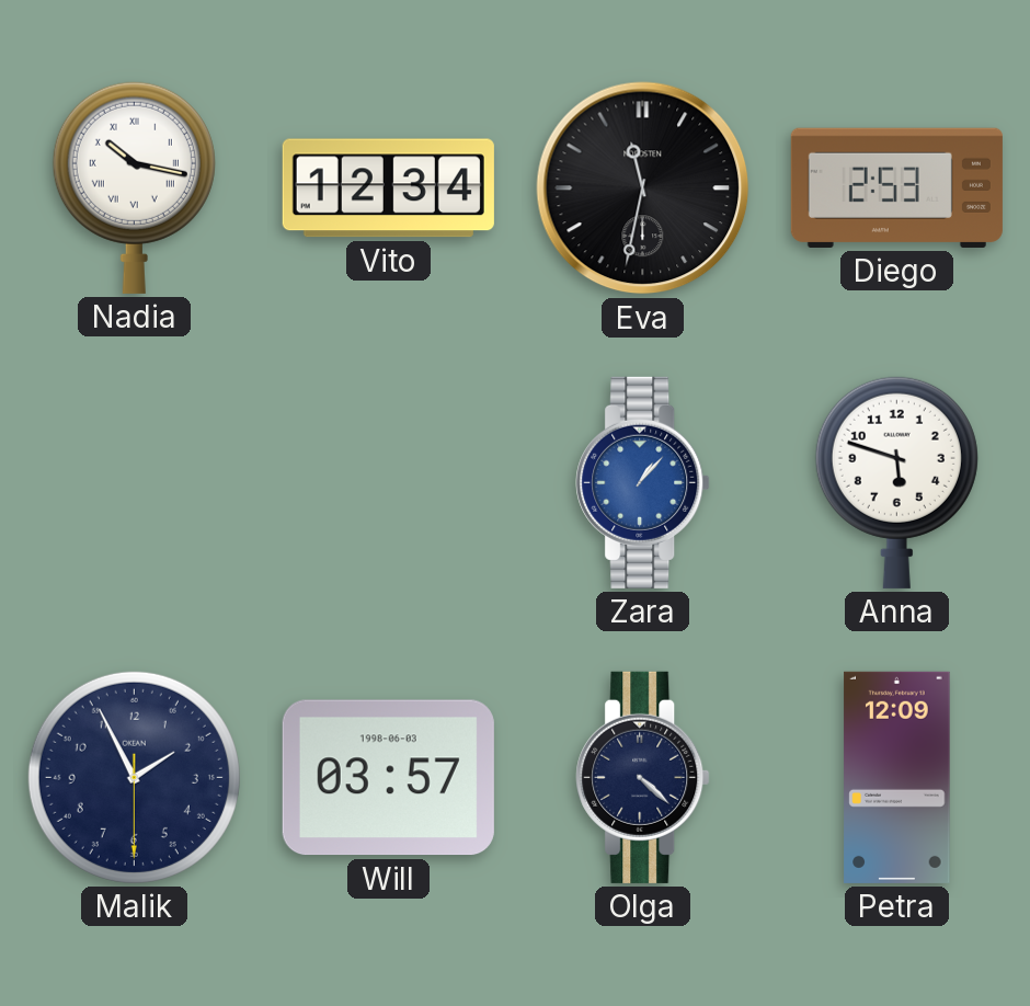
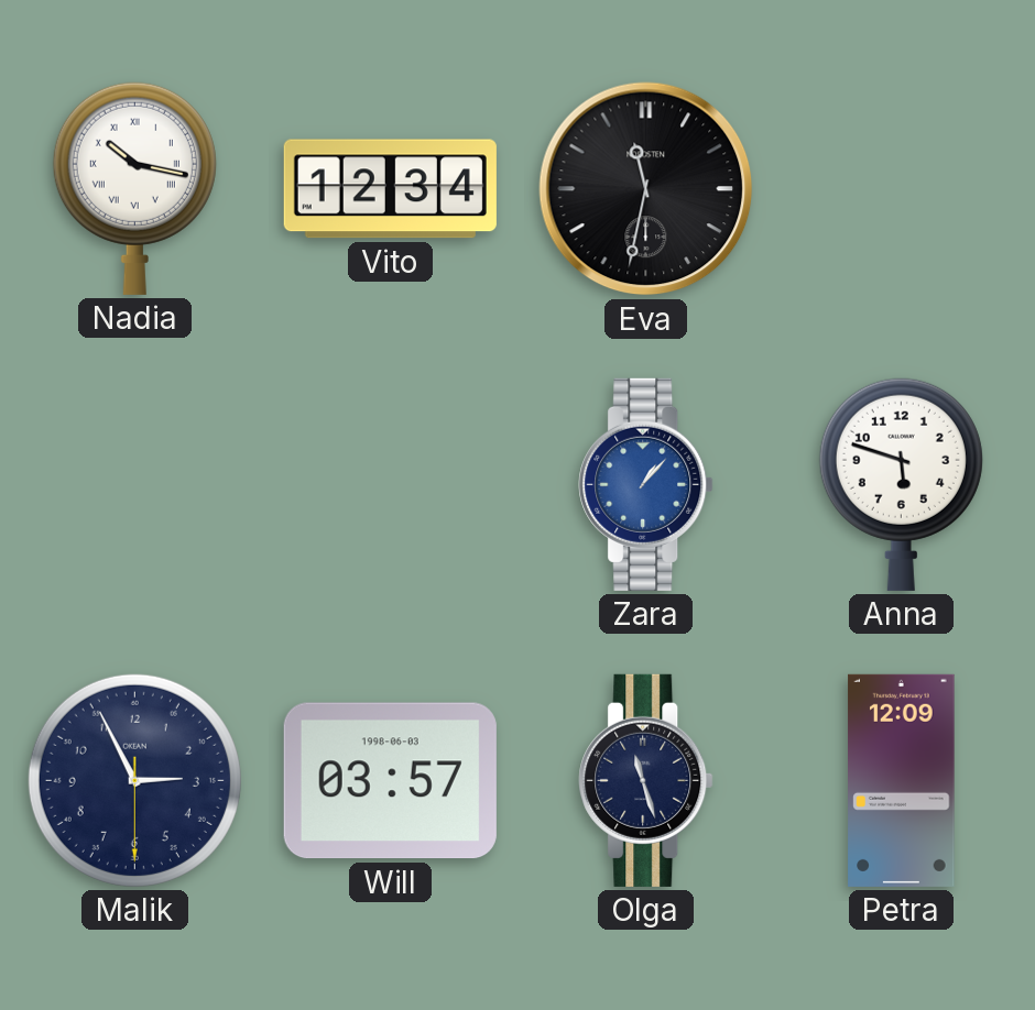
Diego: 2:53 -> none (896, 187)
Malik: 1:55 -> 2:55 (134, 780)
Olga: 4:22 -> 11:27 (646, 780)
